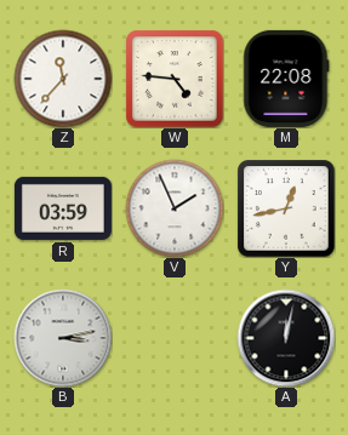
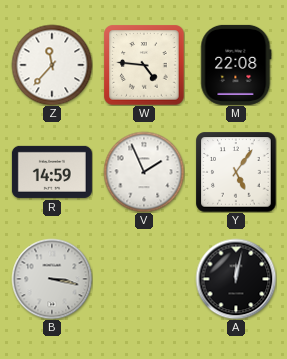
R: 03:59 -> 14:59 (52, 172)
Y: 12:43 -> 5:06 (236, 172)
B: 3:13 -> 3:17 (52, 279)
